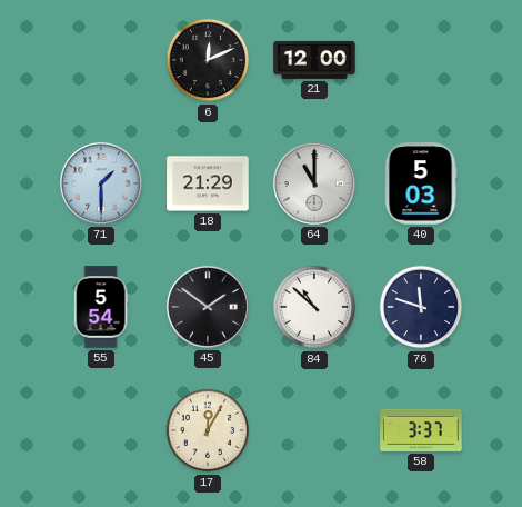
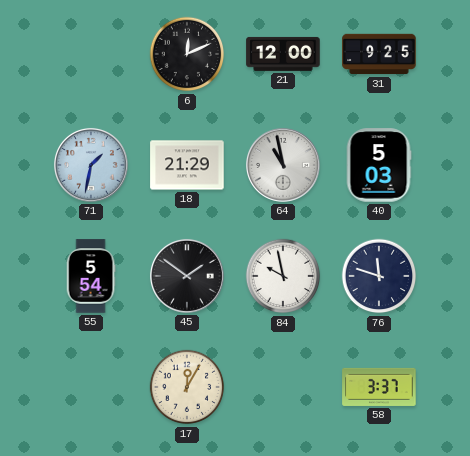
31: none -> 9:25 (379, 54)
71: 1:30 -> 1:32 (91, 165)
64: 11:00 -> 10:58 (283, 165)
84: 10:52 -> 9:58 (283, 276)
